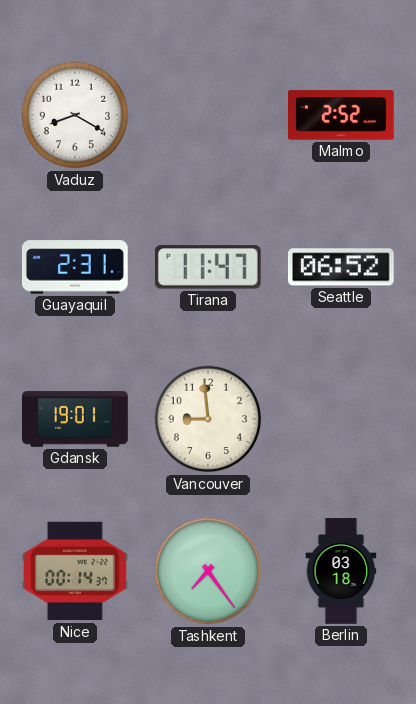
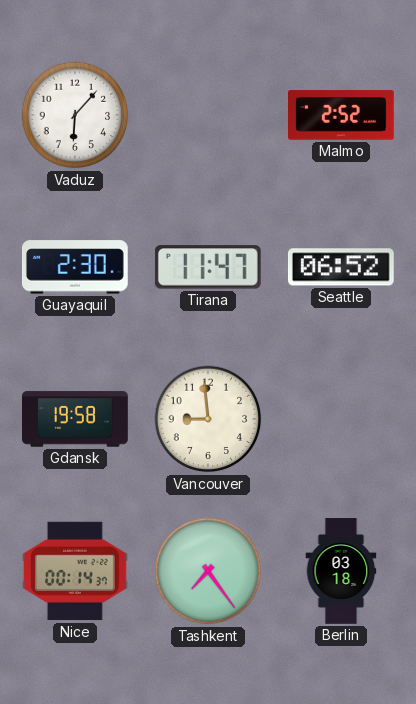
Vaduz: 8:20 -> 6:07 (75, 115)
Guayaquil: 2:31 -> 2:30 (75, 267)
Gdansk: 19:01 -> 19:58 (76, 419)
